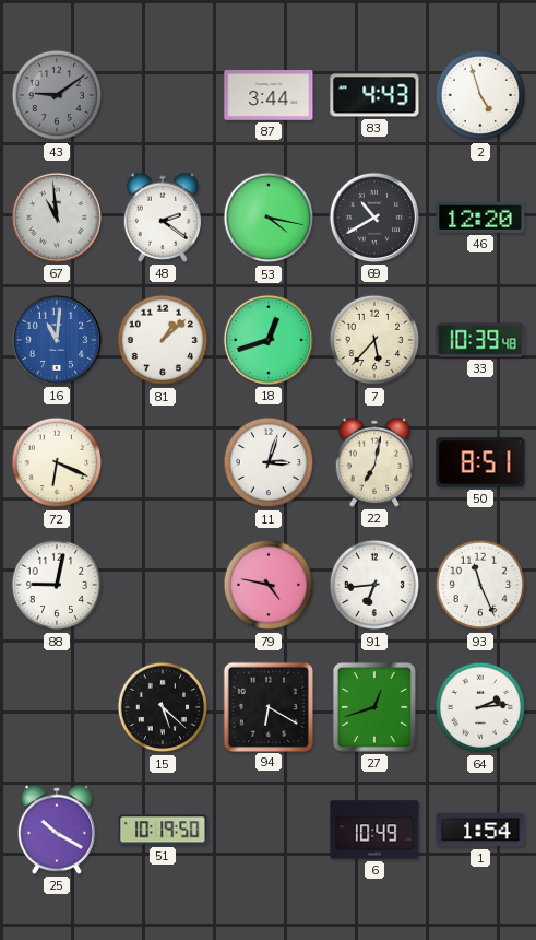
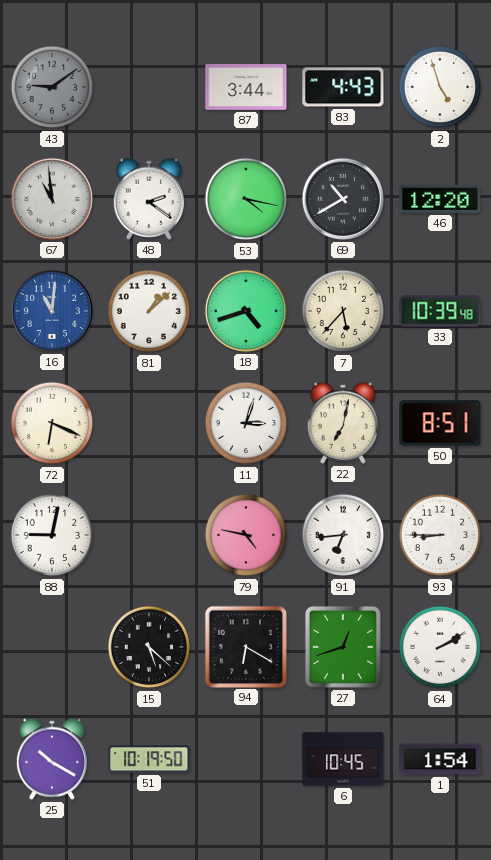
18: 12:42 -> 4:42 (246, 311)
93: 11:26 -> 8:45 (440, 535)
64: 2:14 -> 2:10 (440, 647)
6: 10:49 -> 10:45 (343, 759)
